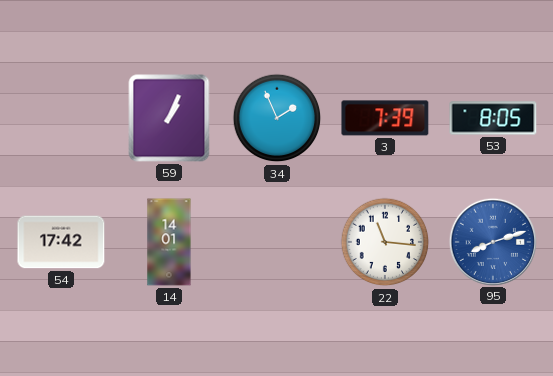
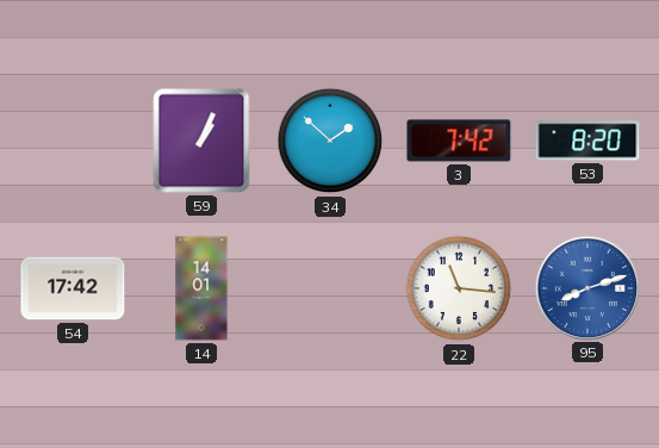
34: 1:56 -> 1:52 (330, 141)
3: 7:39 -> 7:42 (459, 141)
53: 8:05 -> 8:20 (587, 141)
